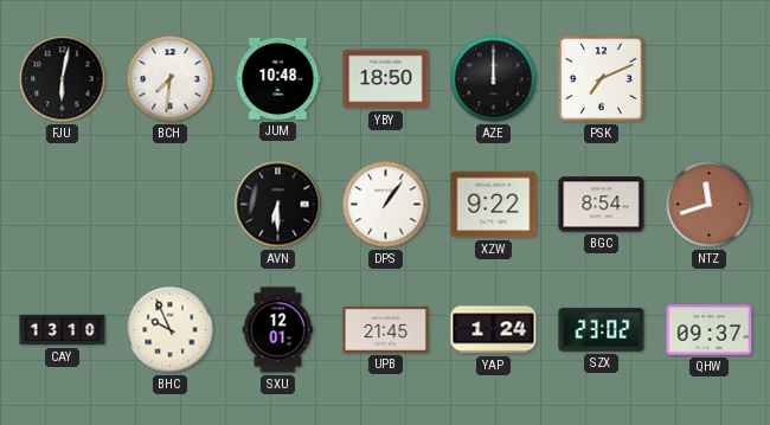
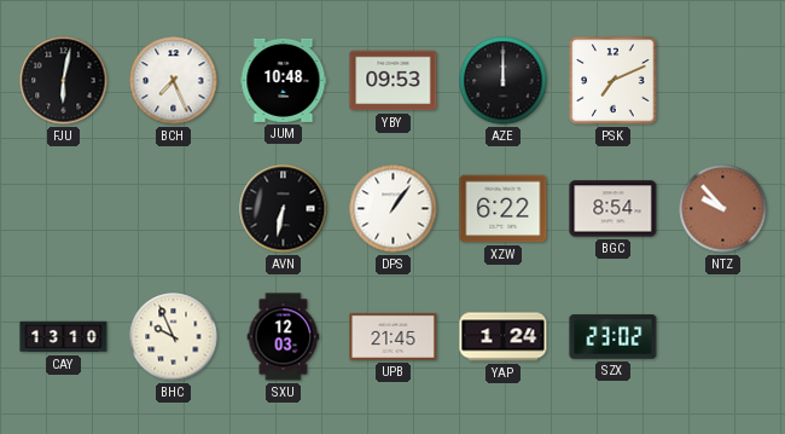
BCH: 7:31 -> 7:26 (174, 81)
YBY: 18:50 -> 09:53 (394, 81)
AVN: 6:30 -> 6:32 (284, 209)
XZW: 9:22 -> 6:22 (504, 209)
NTZ: 11:42 -> 9:53 (723, 209)
SXU: 12:01 -> 12:03 (284, 337)
QHW: 09:37 -> none (710, 330)
